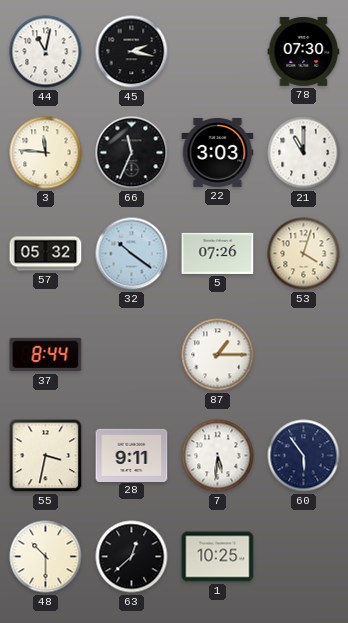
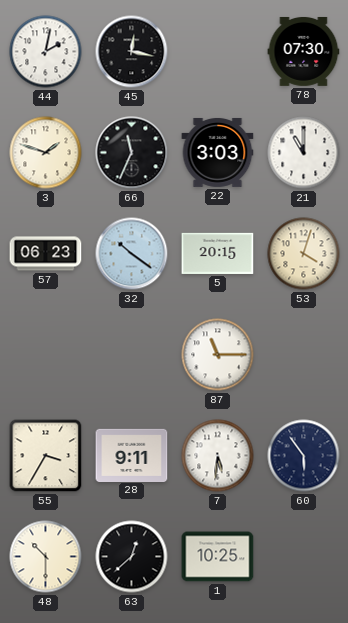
44: 11:02 -> 2:02 (46, 52)
45: 2:17 -> 12:17 (132, 52)
3: 11:46 -> 1:48 (46, 153)
57: 05:32 -> 06:23 (46, 254)
5: 07:26 -> 20:15 (218, 253)
37: 8:44 -> none (46, 355)
87: 1:15 -> 11:15 (218, 355)
55: 3:32 -> 3:35 (46, 456)
